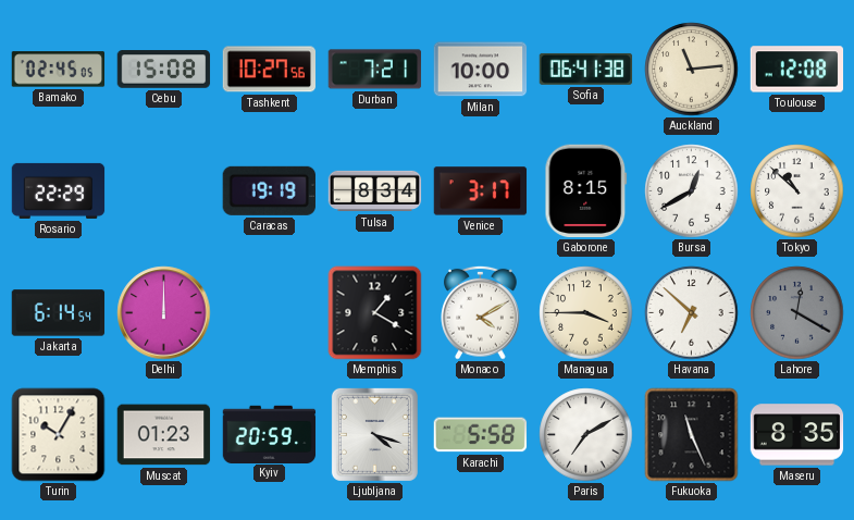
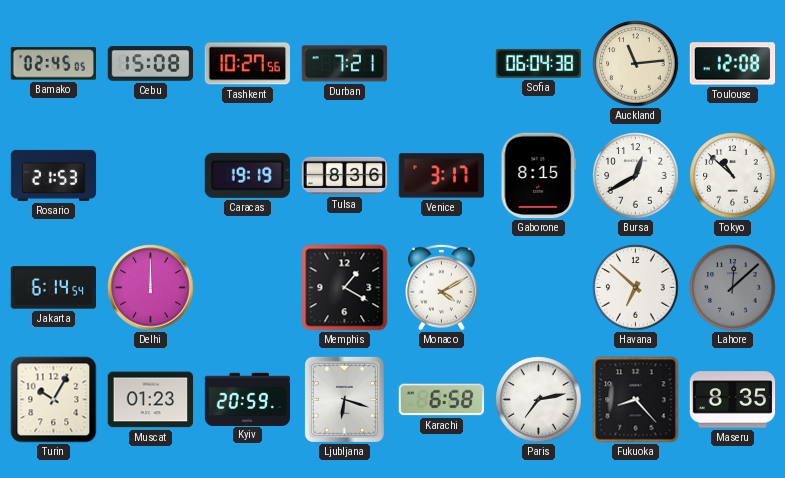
Milan: 10:00 -> none (481, 70)
Sofia: 06:41 -> 06:04 (539, 63)
Rosario: 22:29 -> 21:53 (54, 175)
Tulsa: 8:34 -> 8:36 (345, 176)
Managua: 3:45 -> none (586, 313)
Lahore: 12:20 -> 12:08 (733, 288)
Ljubljana: 4:18 -> 6:18 (344, 399)
Karachi: 5:58 -> 6:58 (442, 400)
Paris: 7:10 -> 7:13 (539, 400)
Fukuoka: 11:26 -> 8:23 (636, 400)
